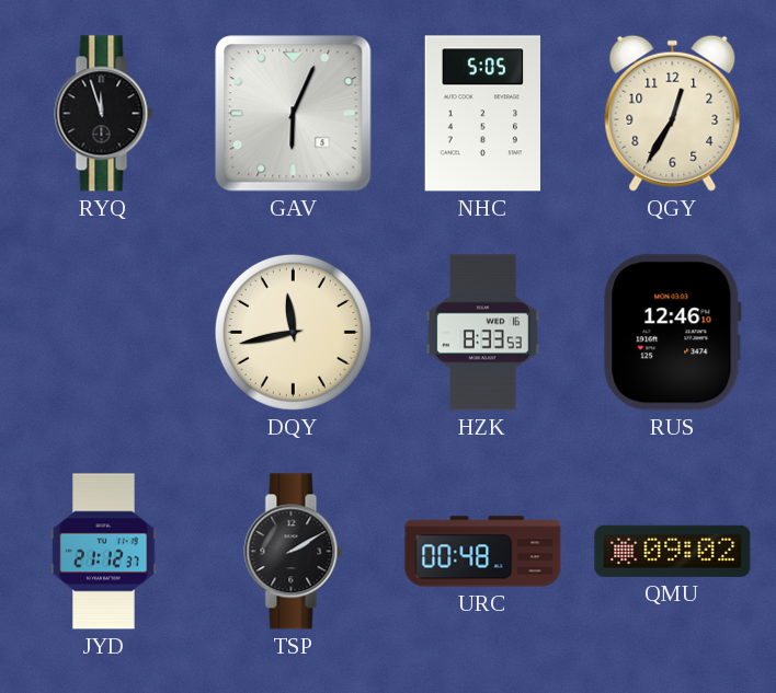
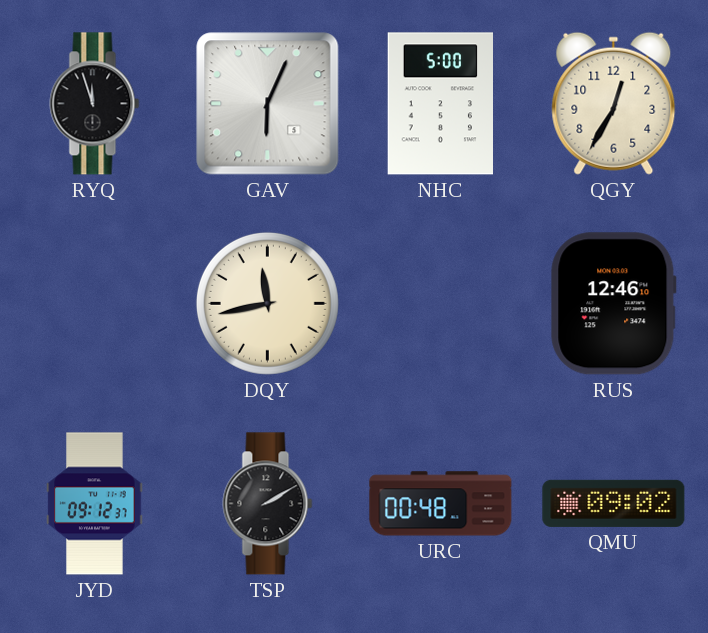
NHC: 5:05 -> 5:00 (441, 104)
HZK: 8:33 -> none (482, 333)
JYD: 21:12 -> 09:12 (95, 504)
